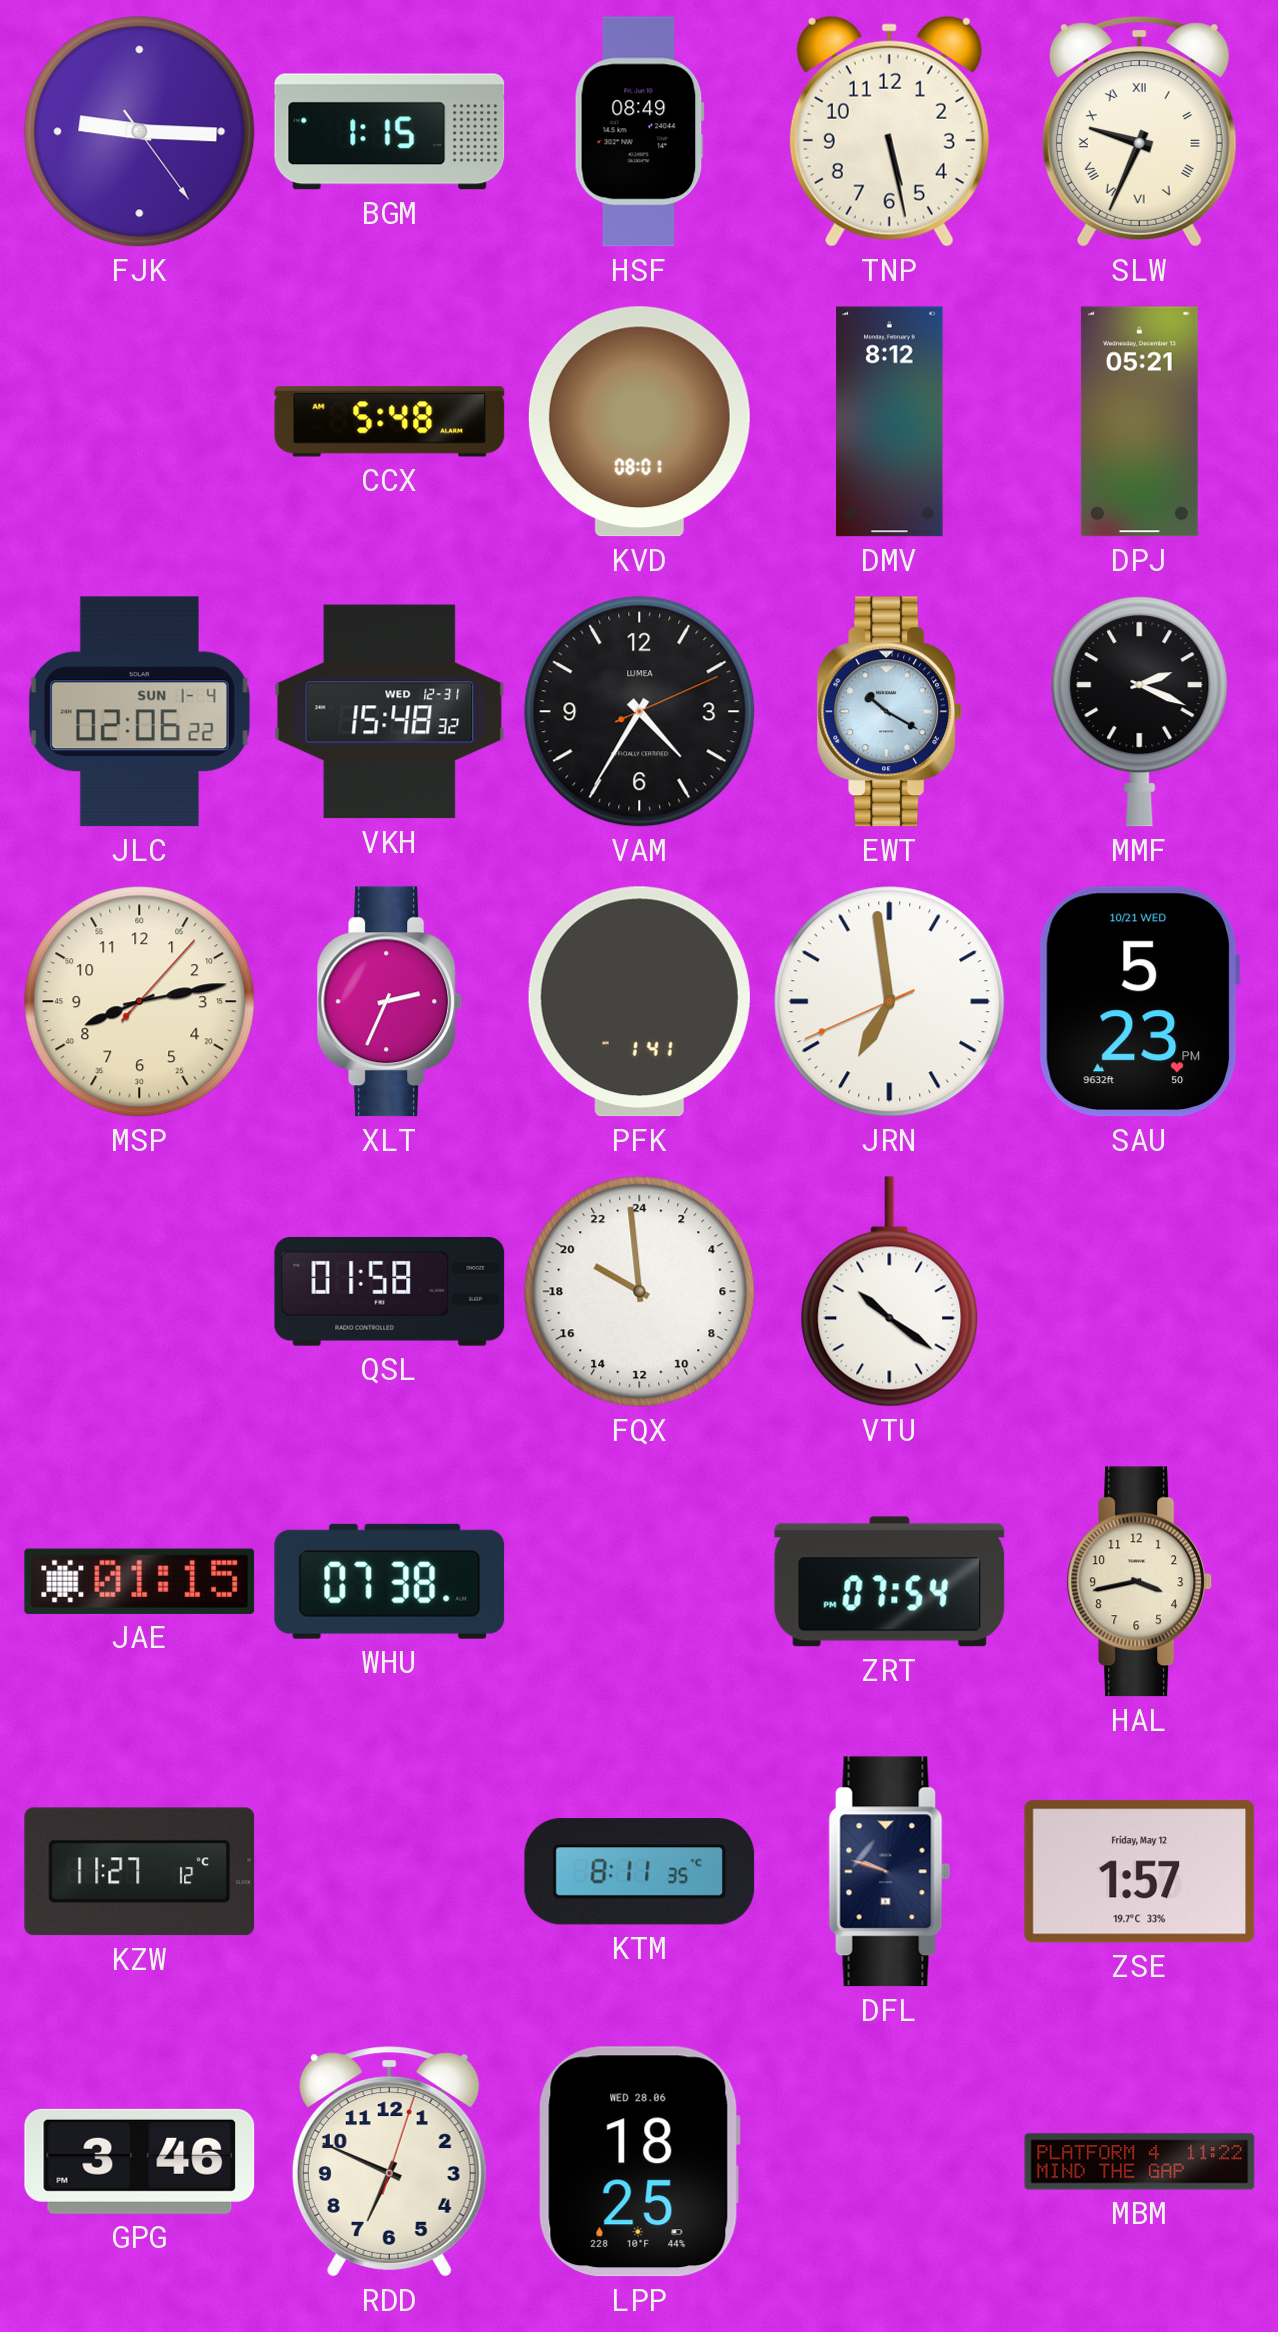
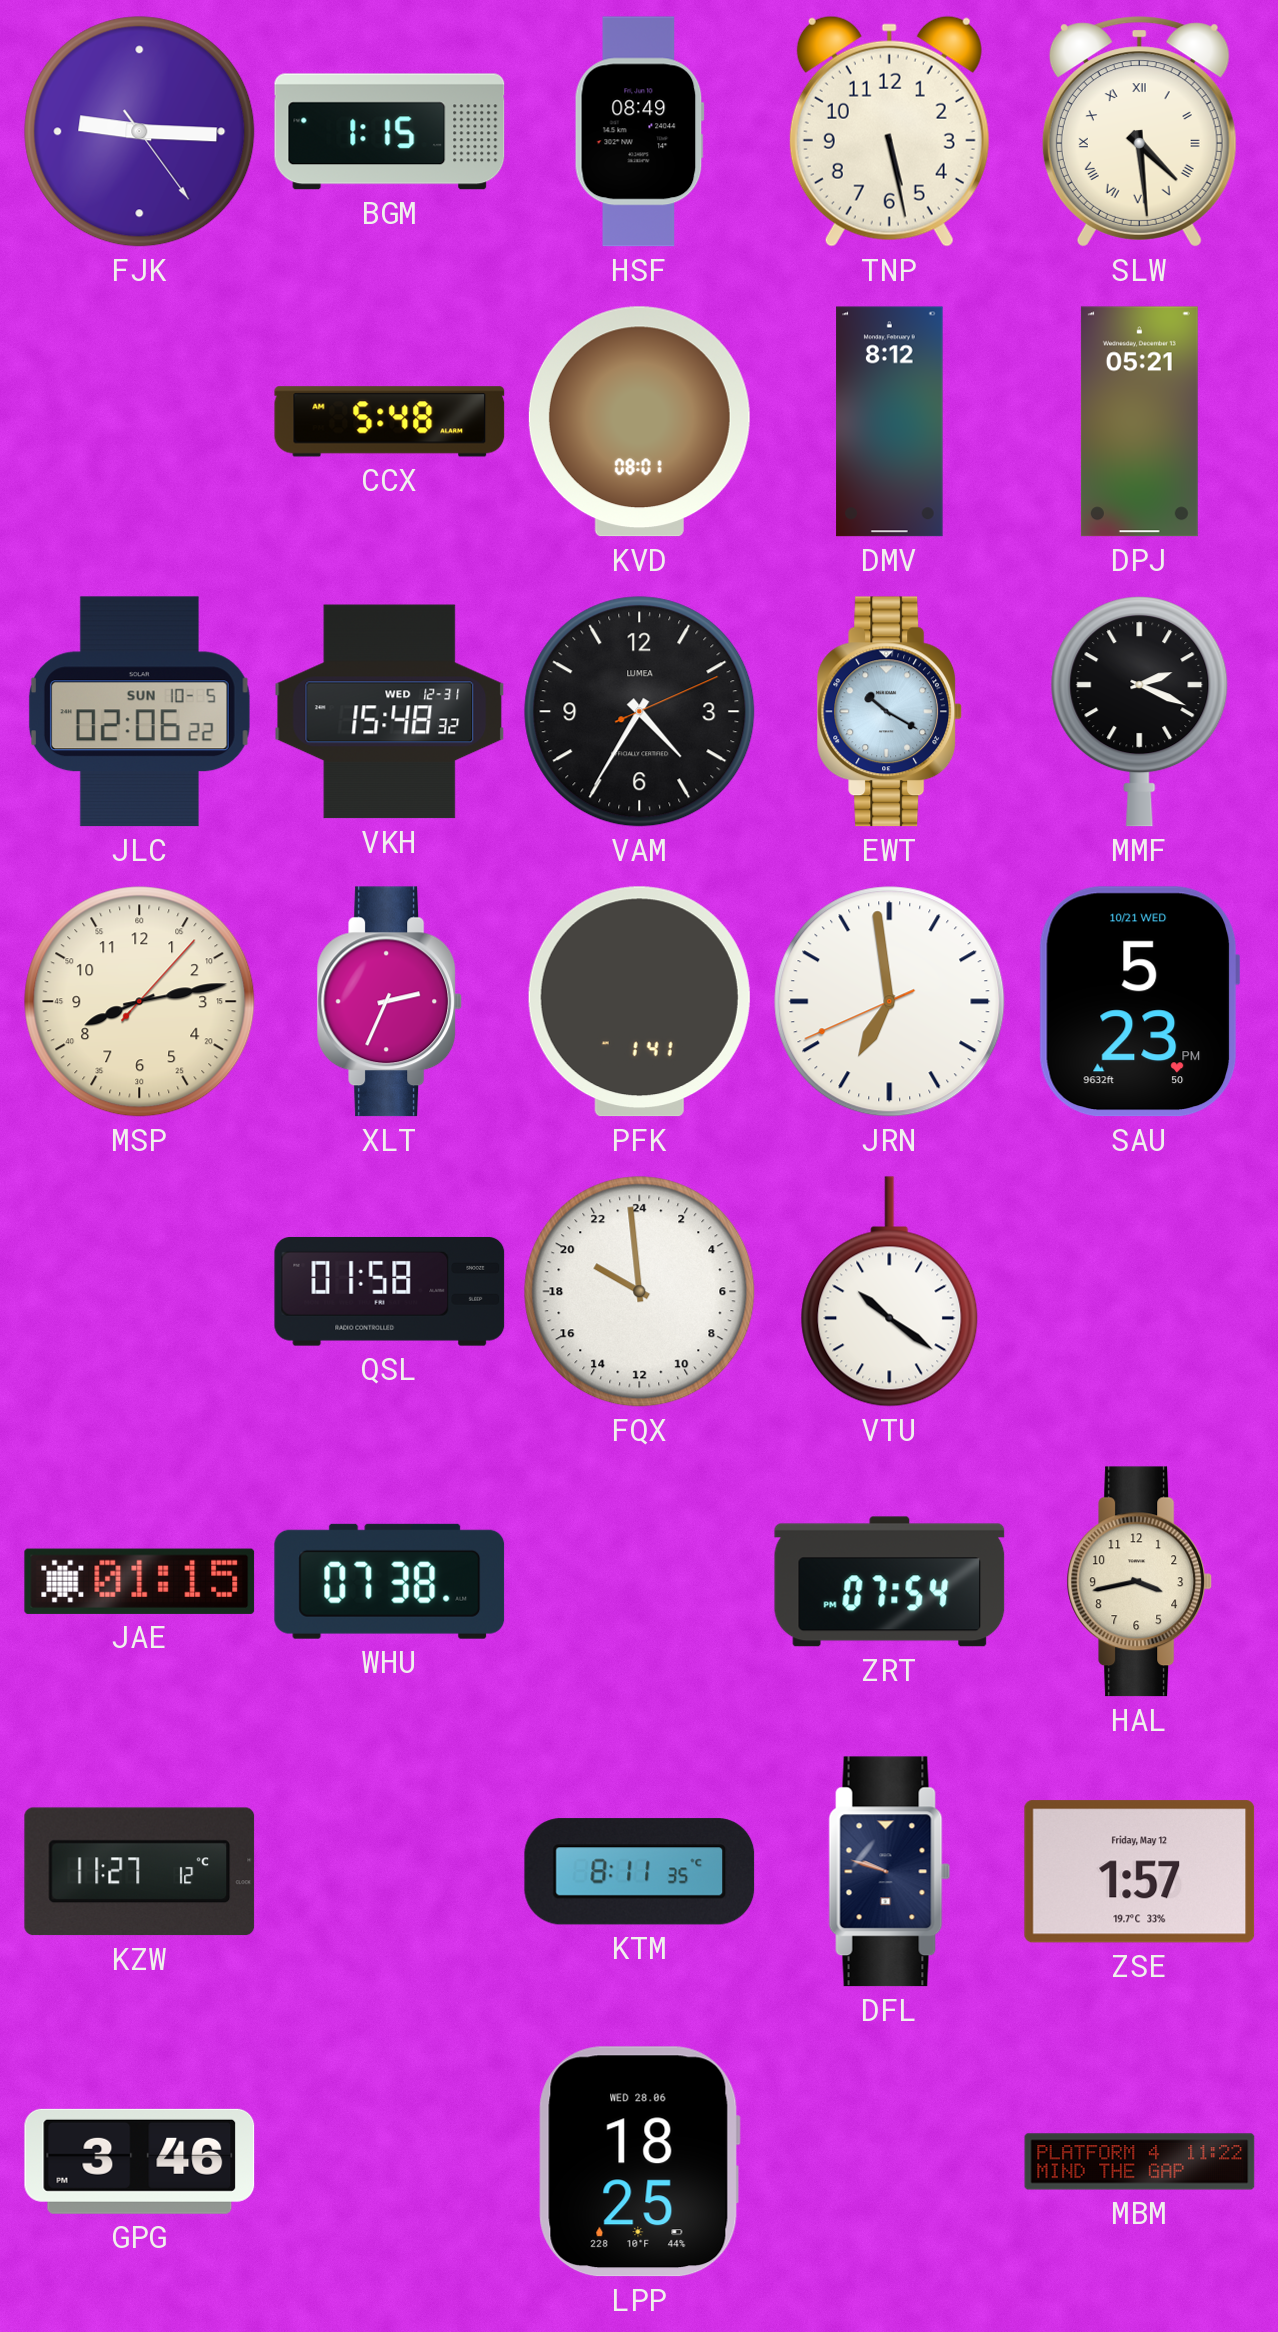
SLW: 9:34 -> 4:29 (1139, 132)
JLC date: SUN 1-4 -> SUN 10-5 (139, 712)
RDD: 6:49 -> none (389, 2162)
